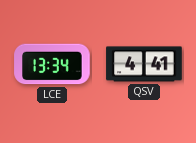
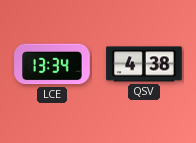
QSV: 4:41 -> 4:38 (144, 64)
